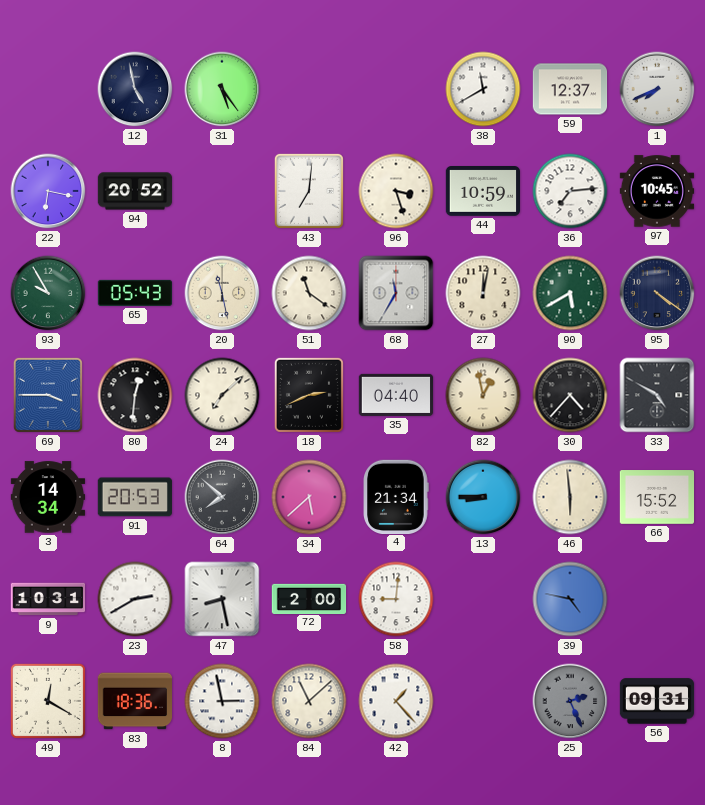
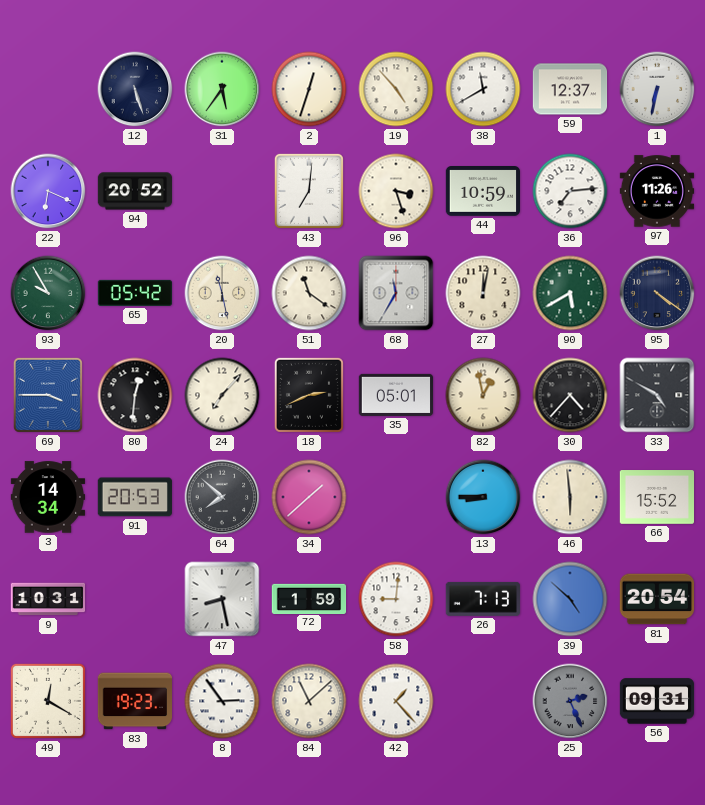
12: 4:58 -> 5:27 (135, 89)
31: 5:24 -> 5:36 (222, 89)
2: none -> 12:33 (309, 89)
19: none -> 4:53 (396, 89)
1: 7:41 -> 6:32 (657, 89)
22: 6:17 -> 6:19 (48, 191)
97: 10:45 -> 11:26 (657, 191)
65: 05:43 -> 05:42 (135, 293)
24: 7:08 -> 7:07 (222, 395)
35: 04:40 -> 05:01 (396, 395)
34: 5:38 -> 1:38 (309, 497)
4: 21:34 -> none (396, 496)
23: 2:40 -> none (135, 599)
72: 2:00 -> 1:59 (309, 598)
26: none -> 7:13 (482, 599)
39: 4:47 -> 4:52 (570, 599)
81: none -> 20:54 (657, 599)
83: 18:36 -> 19:23 (135, 701)
8: 2:58 -> 2:54 (222, 701)
